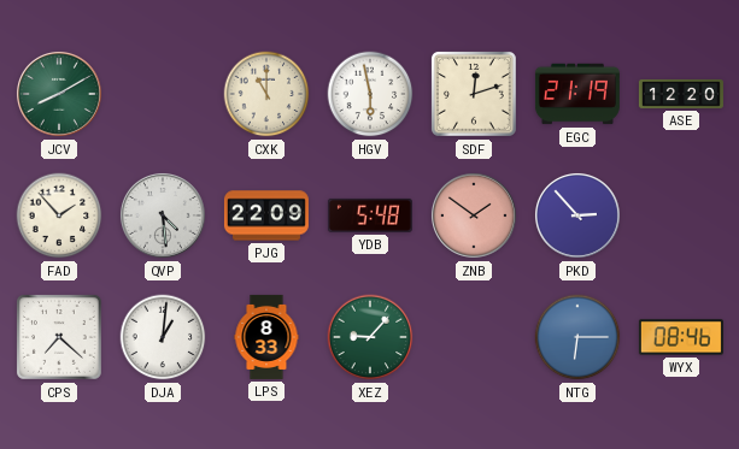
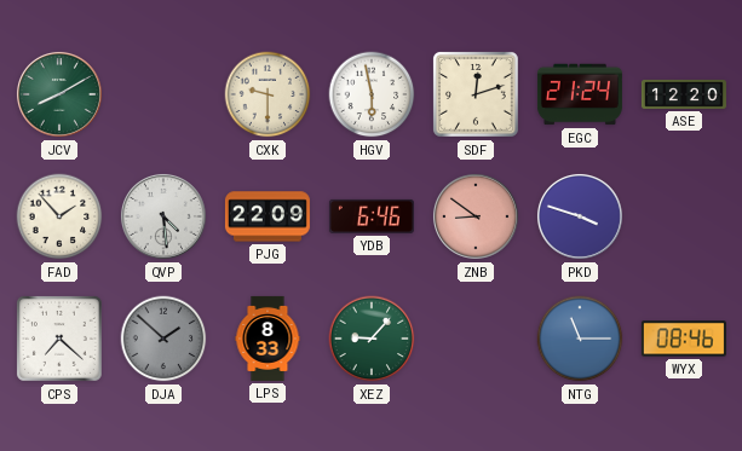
CXK: 11:00 -> 9:30 (268, 94)
EGC: 21:19 -> 21:24 (580, 94)
YDB: 5:48 -> 6:46 (372, 216)
ZNB: 1:51 -> 8:51 (476, 216)
PKD: 2:53 -> 3:48 (580, 216)
DJA: 1:01 -> 1:52 (163, 339)
DJA dial: white -> grey (163, 339)
NTG: 6:15 -> 11:15 (580, 339)
